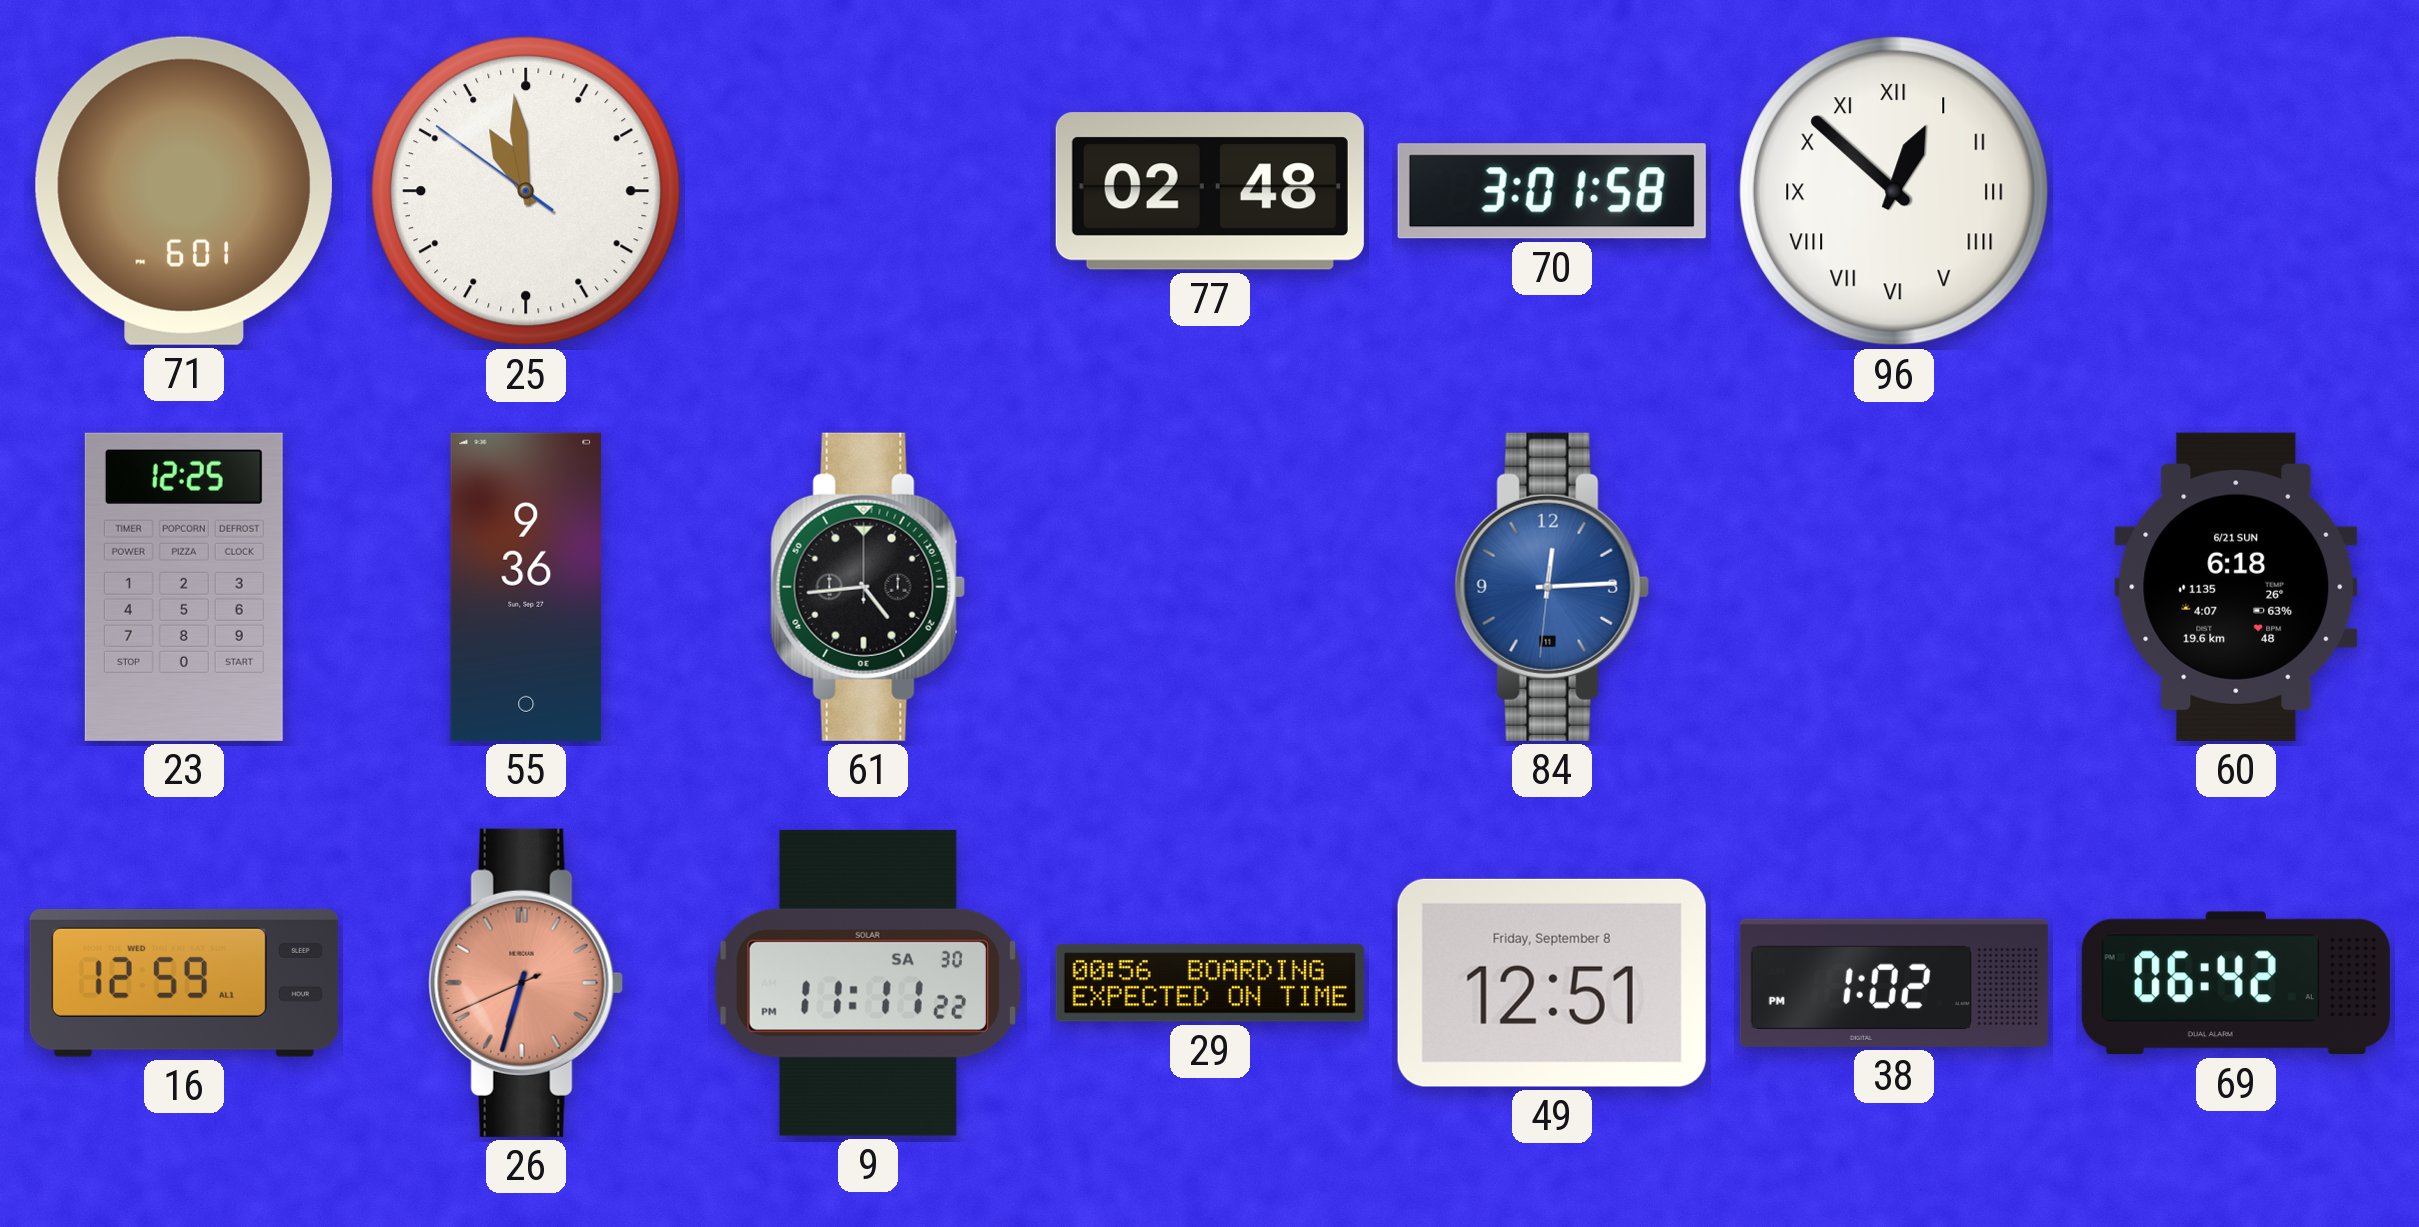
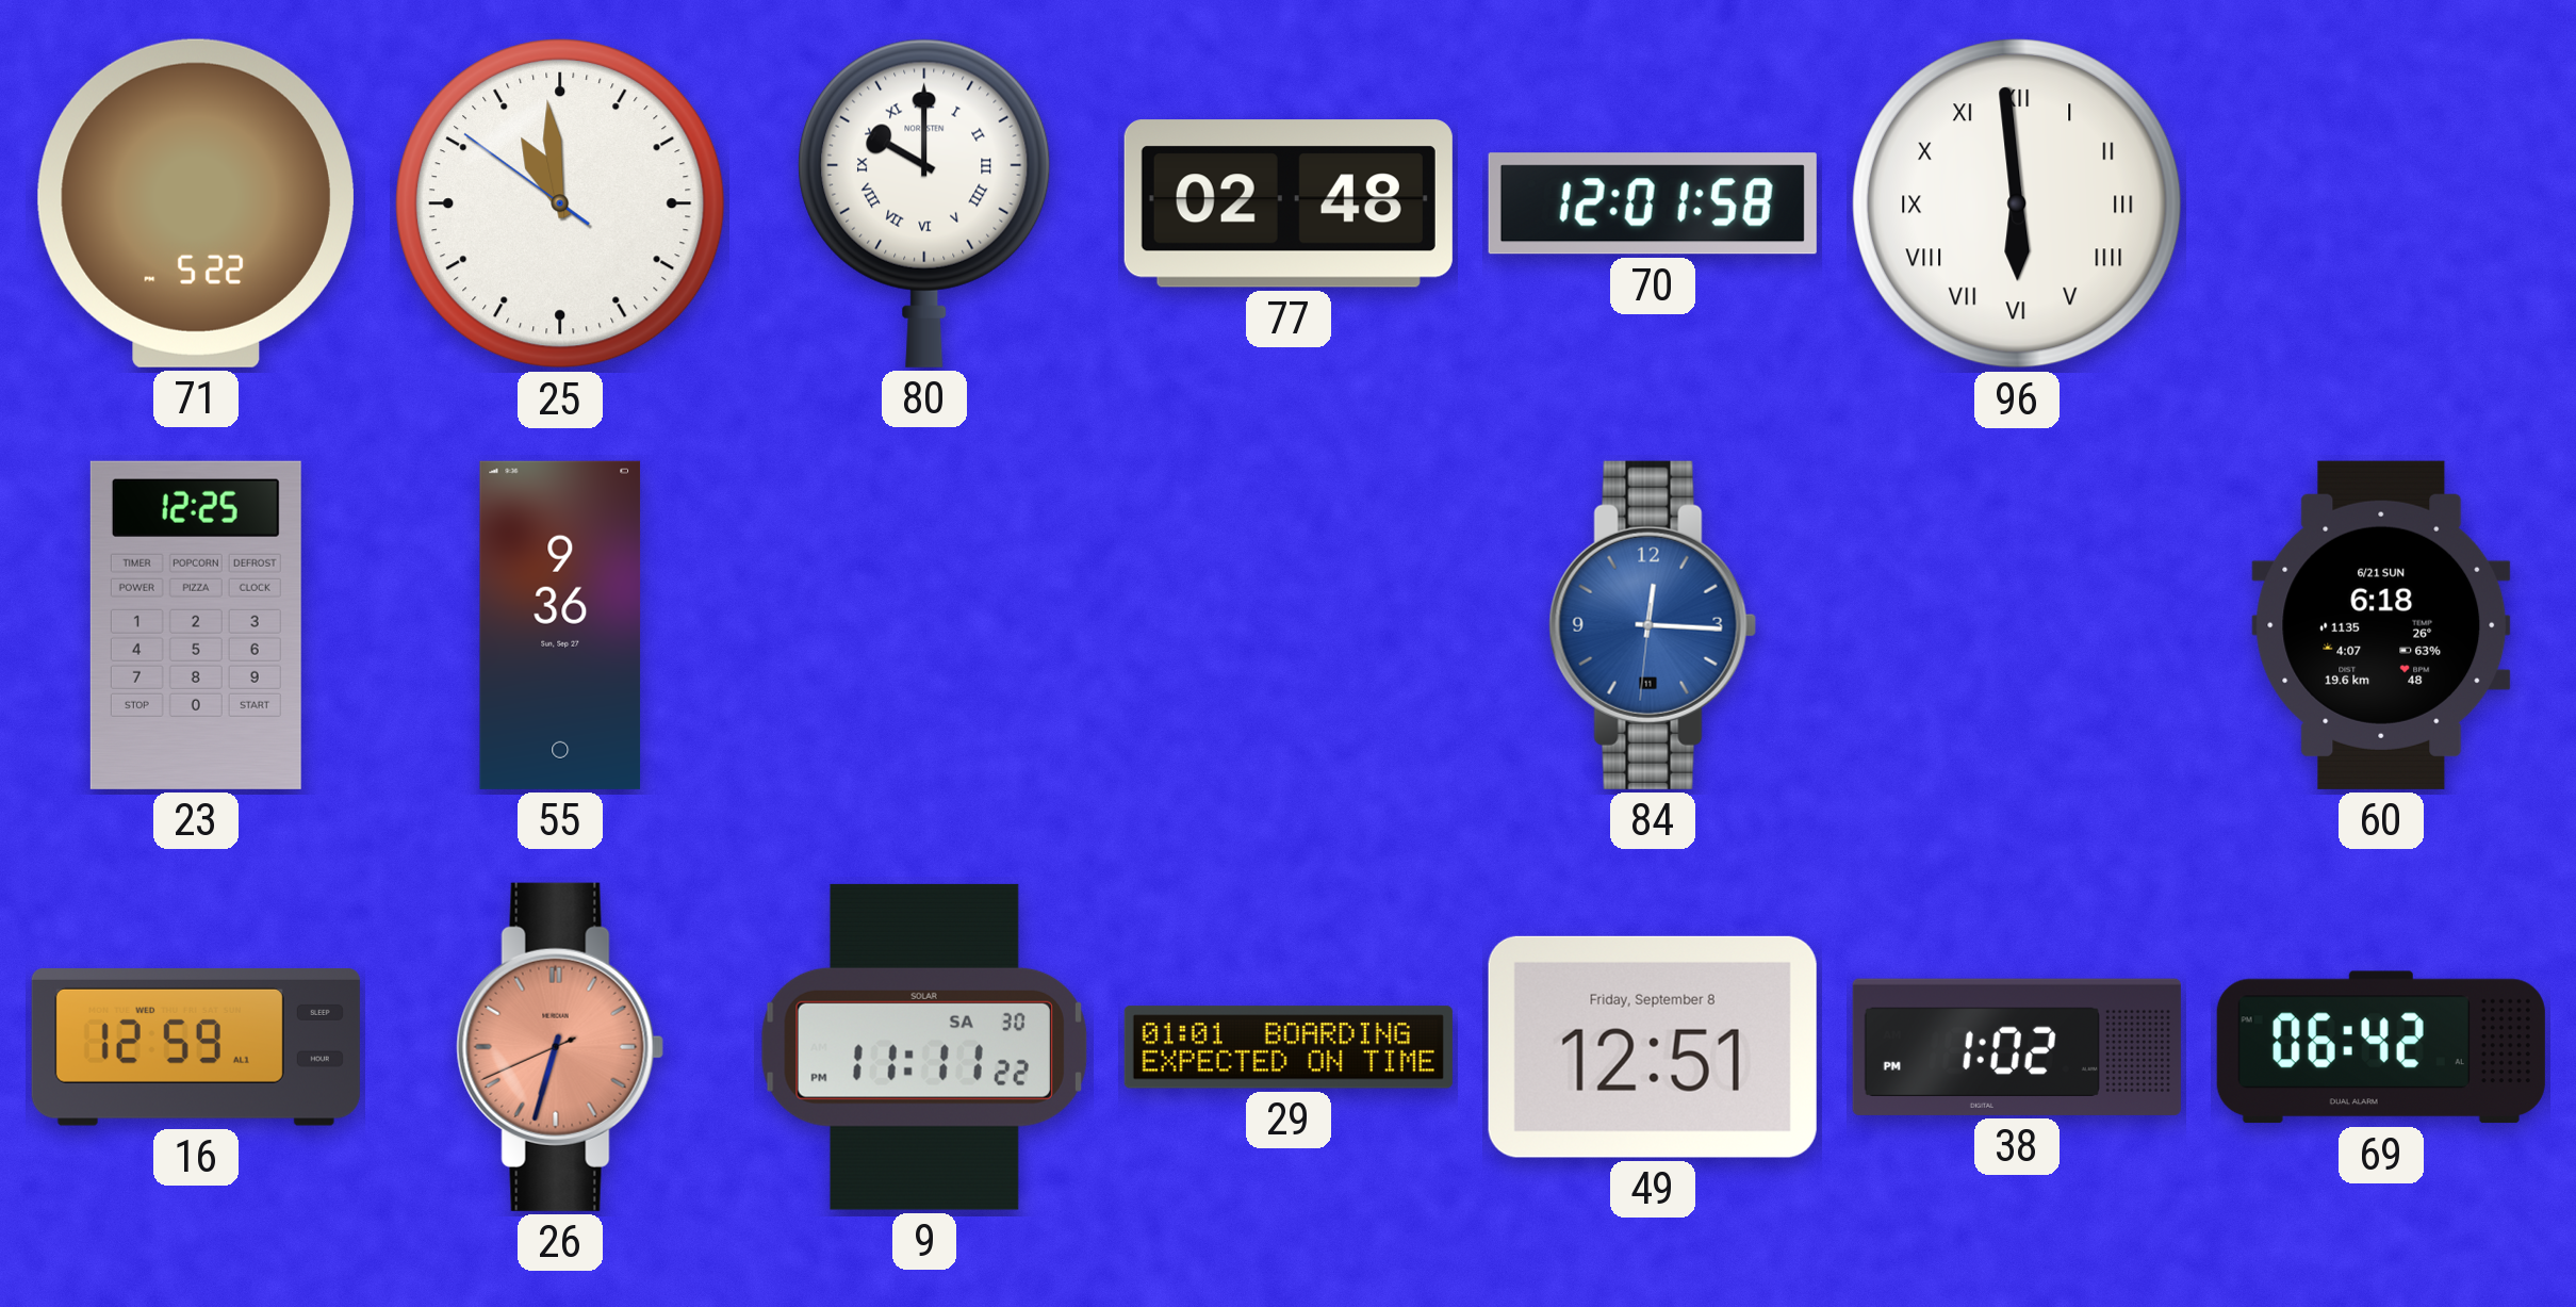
71: 6:01 -> 5:22 (196, 203)
80: none -> 10:00 (924, 203)
70: 3:01 -> 12:01 (1653, 203)
96: 12:52 -> 5:59 (2017, 203)
61: 4:44 -> none (868, 587)
84: 12:14 -> 12:15 (1653, 625)
29: 00:56 -> 01:01 (1289, 1047)
